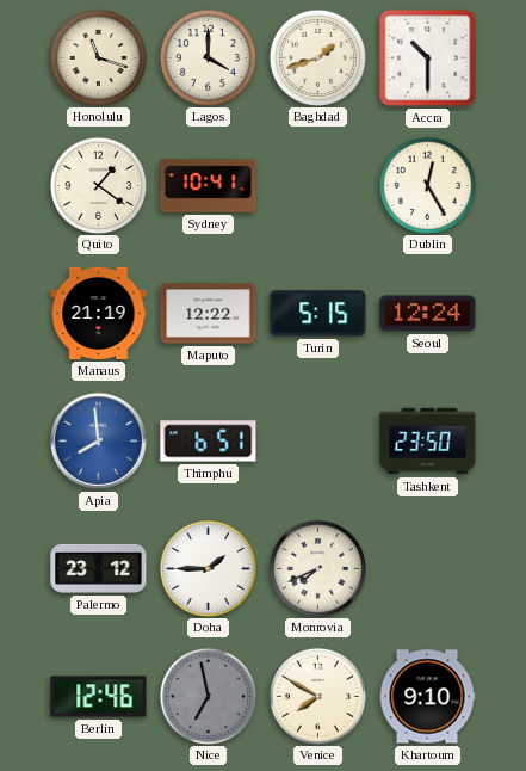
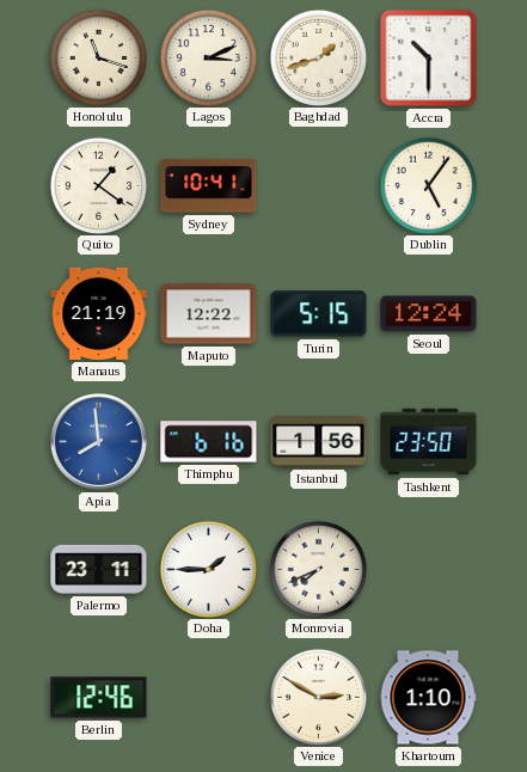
Lagos: 4:00 -> 3:11 (208, 57)
Dublin: 12:25 -> 5:06 (428, 185)
Thimphu: 6:51 -> 6:16 (209, 442)
Istanbul: none -> 1:56 (319, 442)
Palermo: 23:12 -> 23:11 (99, 569)
Nice: 6:58 -> none (208, 696)
Venice: 7:50 -> 2:50 (318, 697)
Khartoum: 9:10 -> 1:10 (428, 698)
